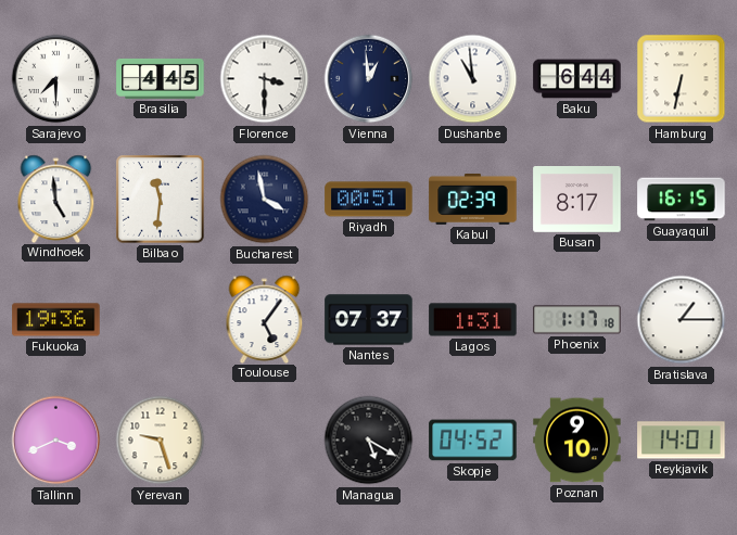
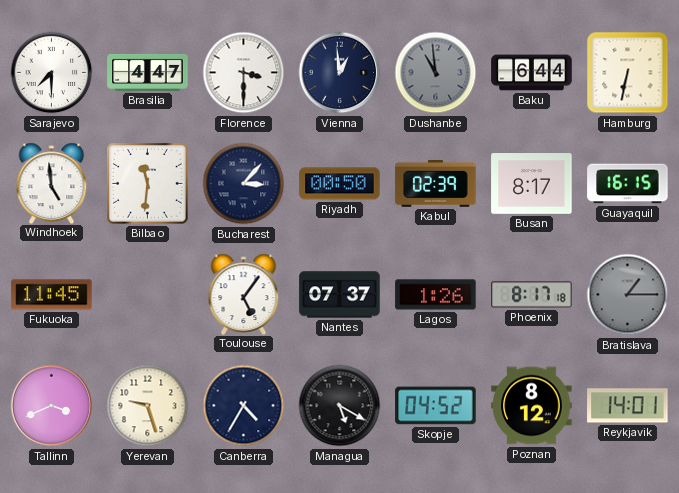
Brasilia: 4:45 -> 4:47 (148, 72)
Dushanbe dial: white -> grey (436, 73)
Bucharest: 3:58 -> 3:07 (244, 184)
Riyadh: 00:51 -> 00:50 (340, 184)
Fukuoka: 19:36 -> 11:45 (52, 295)
Lagos: 1:31 -> 1:26 (436, 295)
Phoenix: 1:17 -> 8:17 (532, 295)
Bratislava dial: white -> grey (628, 295)
Canberra: none -> 4:35 (244, 406)
Poznan: 9:10 -> 8:12 (532, 406)
